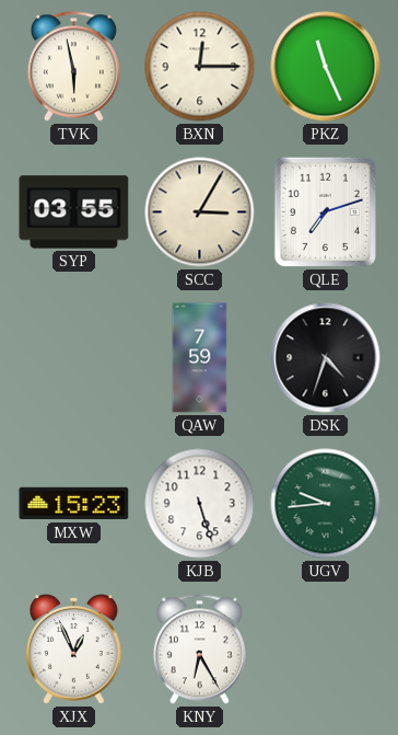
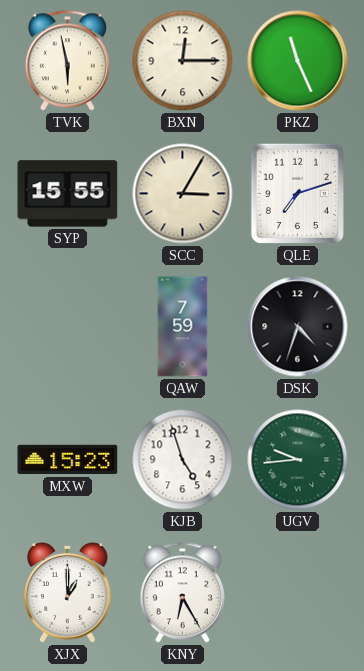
SYP: 03:55 -> 15:55 (68, 194)
KJB: 5:27 -> 4:57 (183, 460)
XJX: 12:56 -> 1:00 (68, 593)
